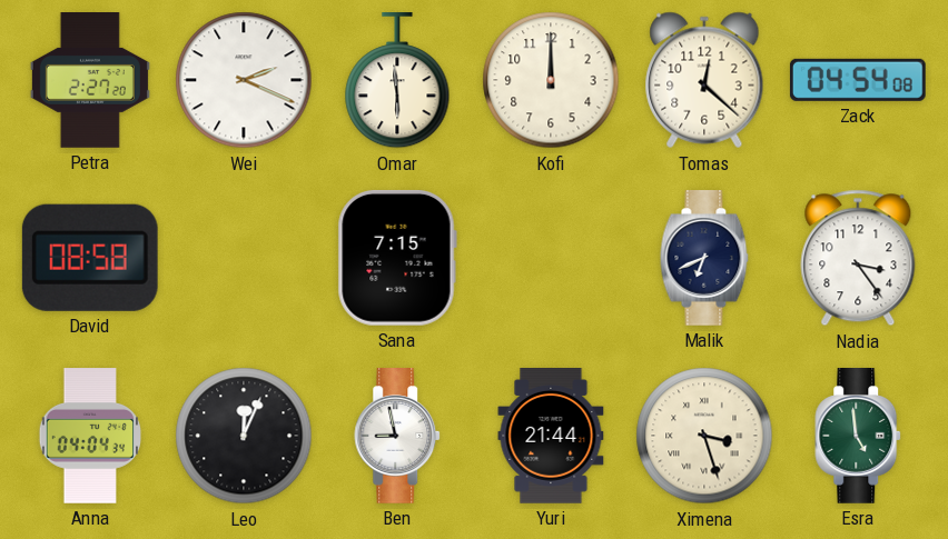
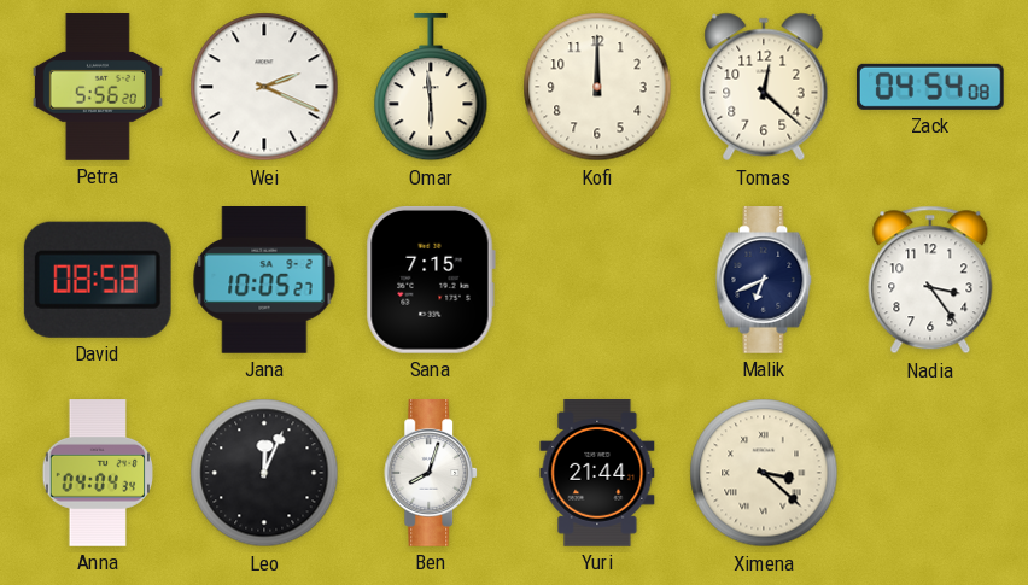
Petra: 2:27 -> 5:56 (98, 88)
Jana: none -> 10:05 (264, 281)
Ben: 8:58 -> 8:03 (432, 474)
Ximena: 3:27 -> 3:22 (764, 473)
Esra: 4:59 -> none (859, 437)
